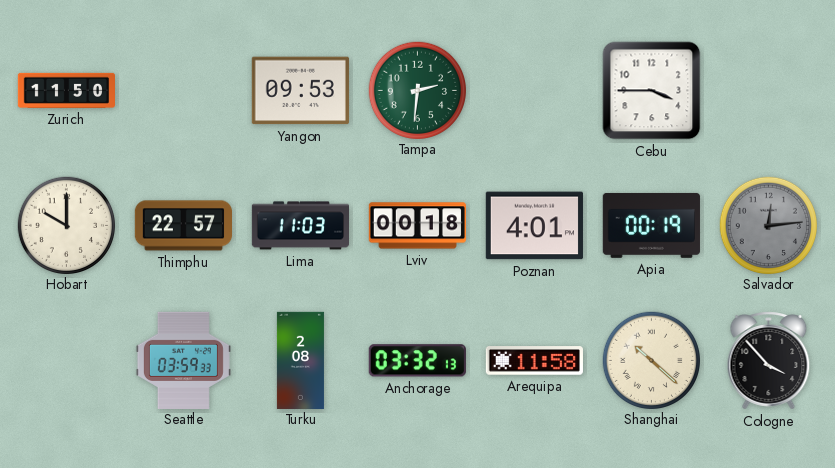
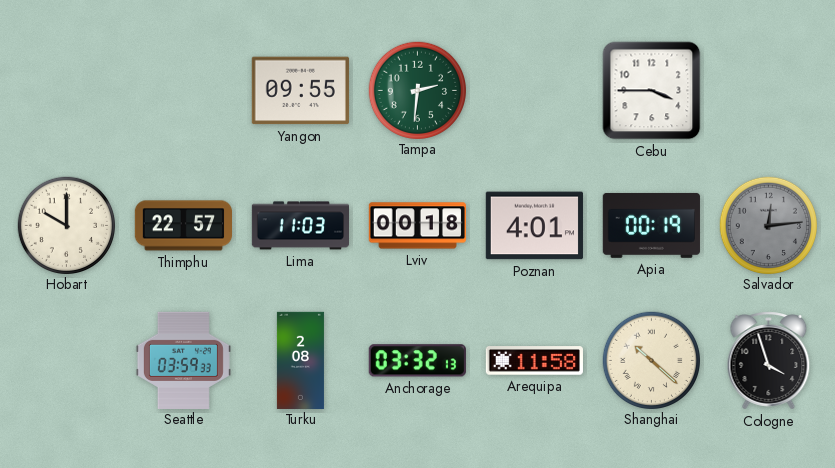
Zurich: 11:50 -> none (66, 90)
Yangon: 09:53 -> 09:55 (300, 91)
Cologne: 3:53 -> 3:57 (769, 361)
